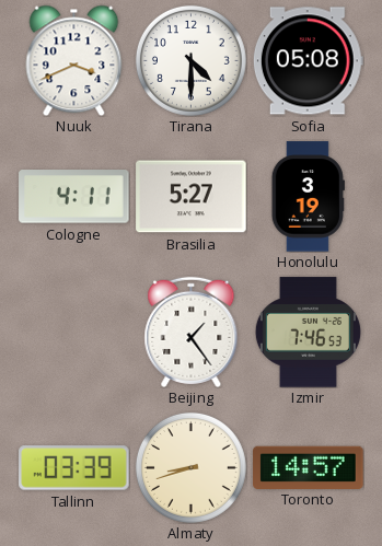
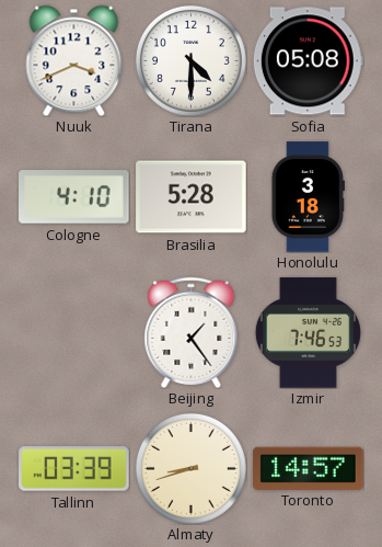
Cologne: 4:11 -> 4:10 (74, 197)
Brasilia: 5:27 -> 5:28 (192, 197)
Honolulu: 3:19 -> 3:18 (308, 197)
